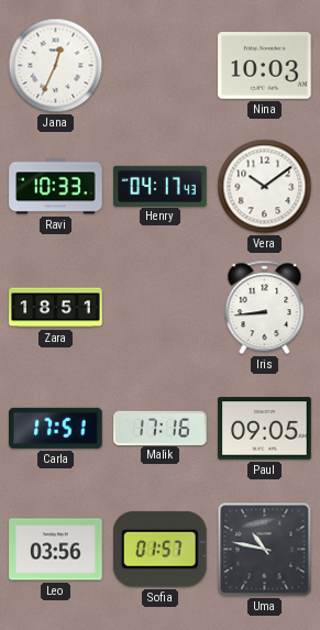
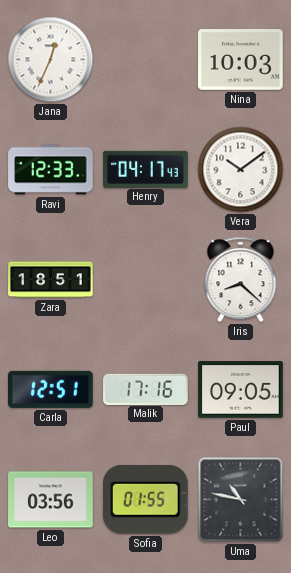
Ravi: 10:33 -> 12:33 (51, 170)
Iris: 8:44 -> 8:22 (241, 280)
Carla: 17:51 -> 12:51 (51, 389)
Sofia: 01:57 -> 01:55 (145, 499)
